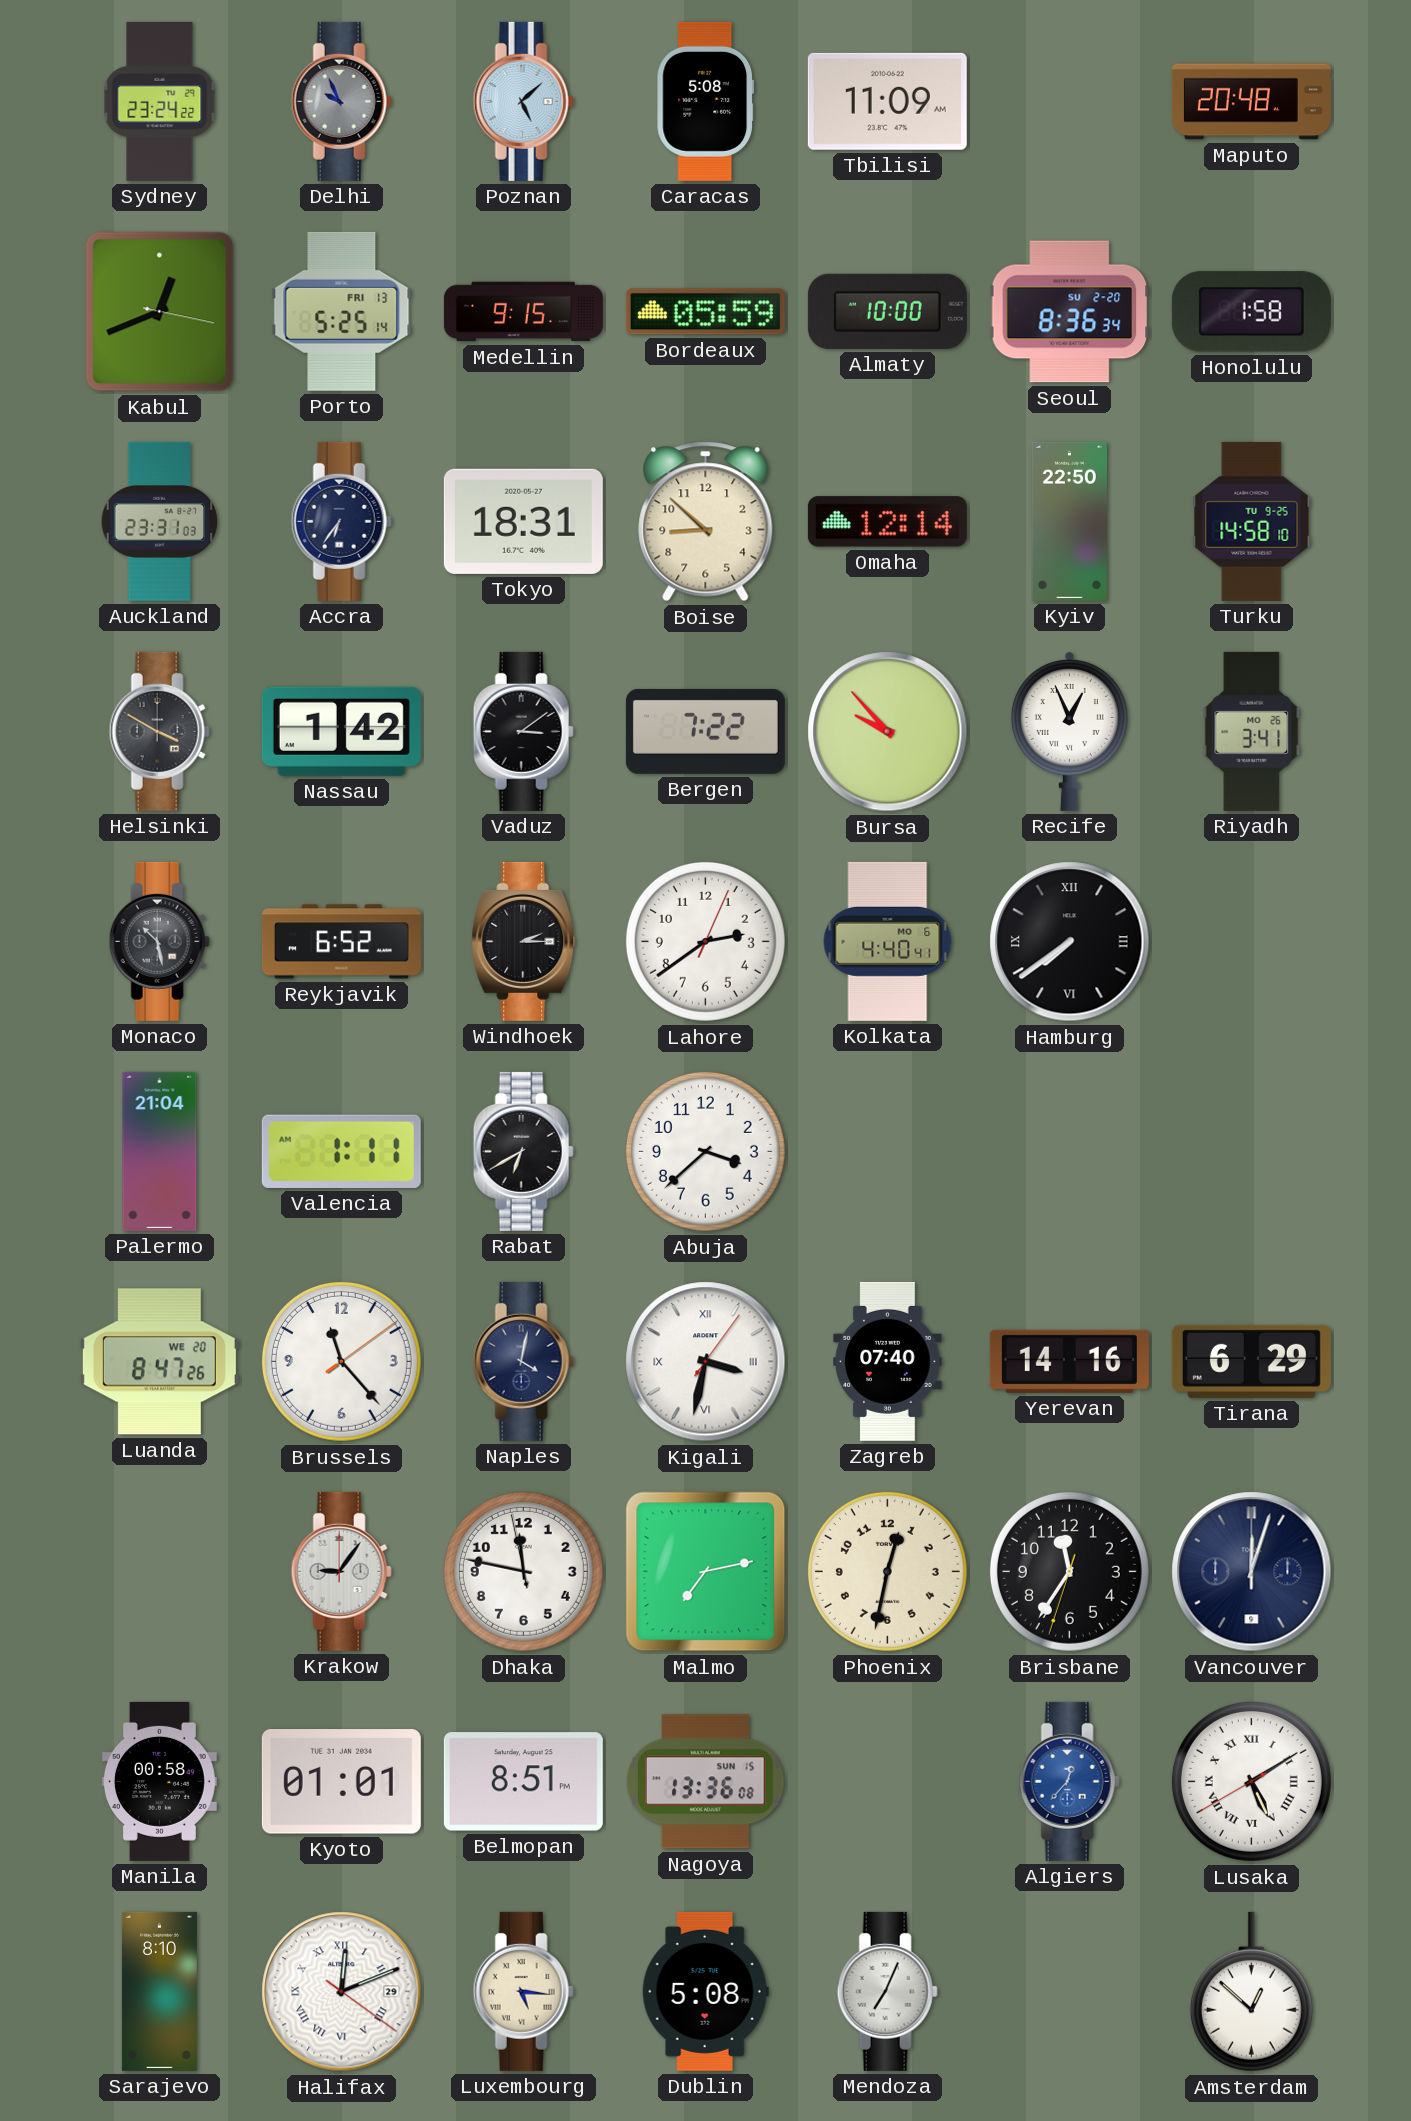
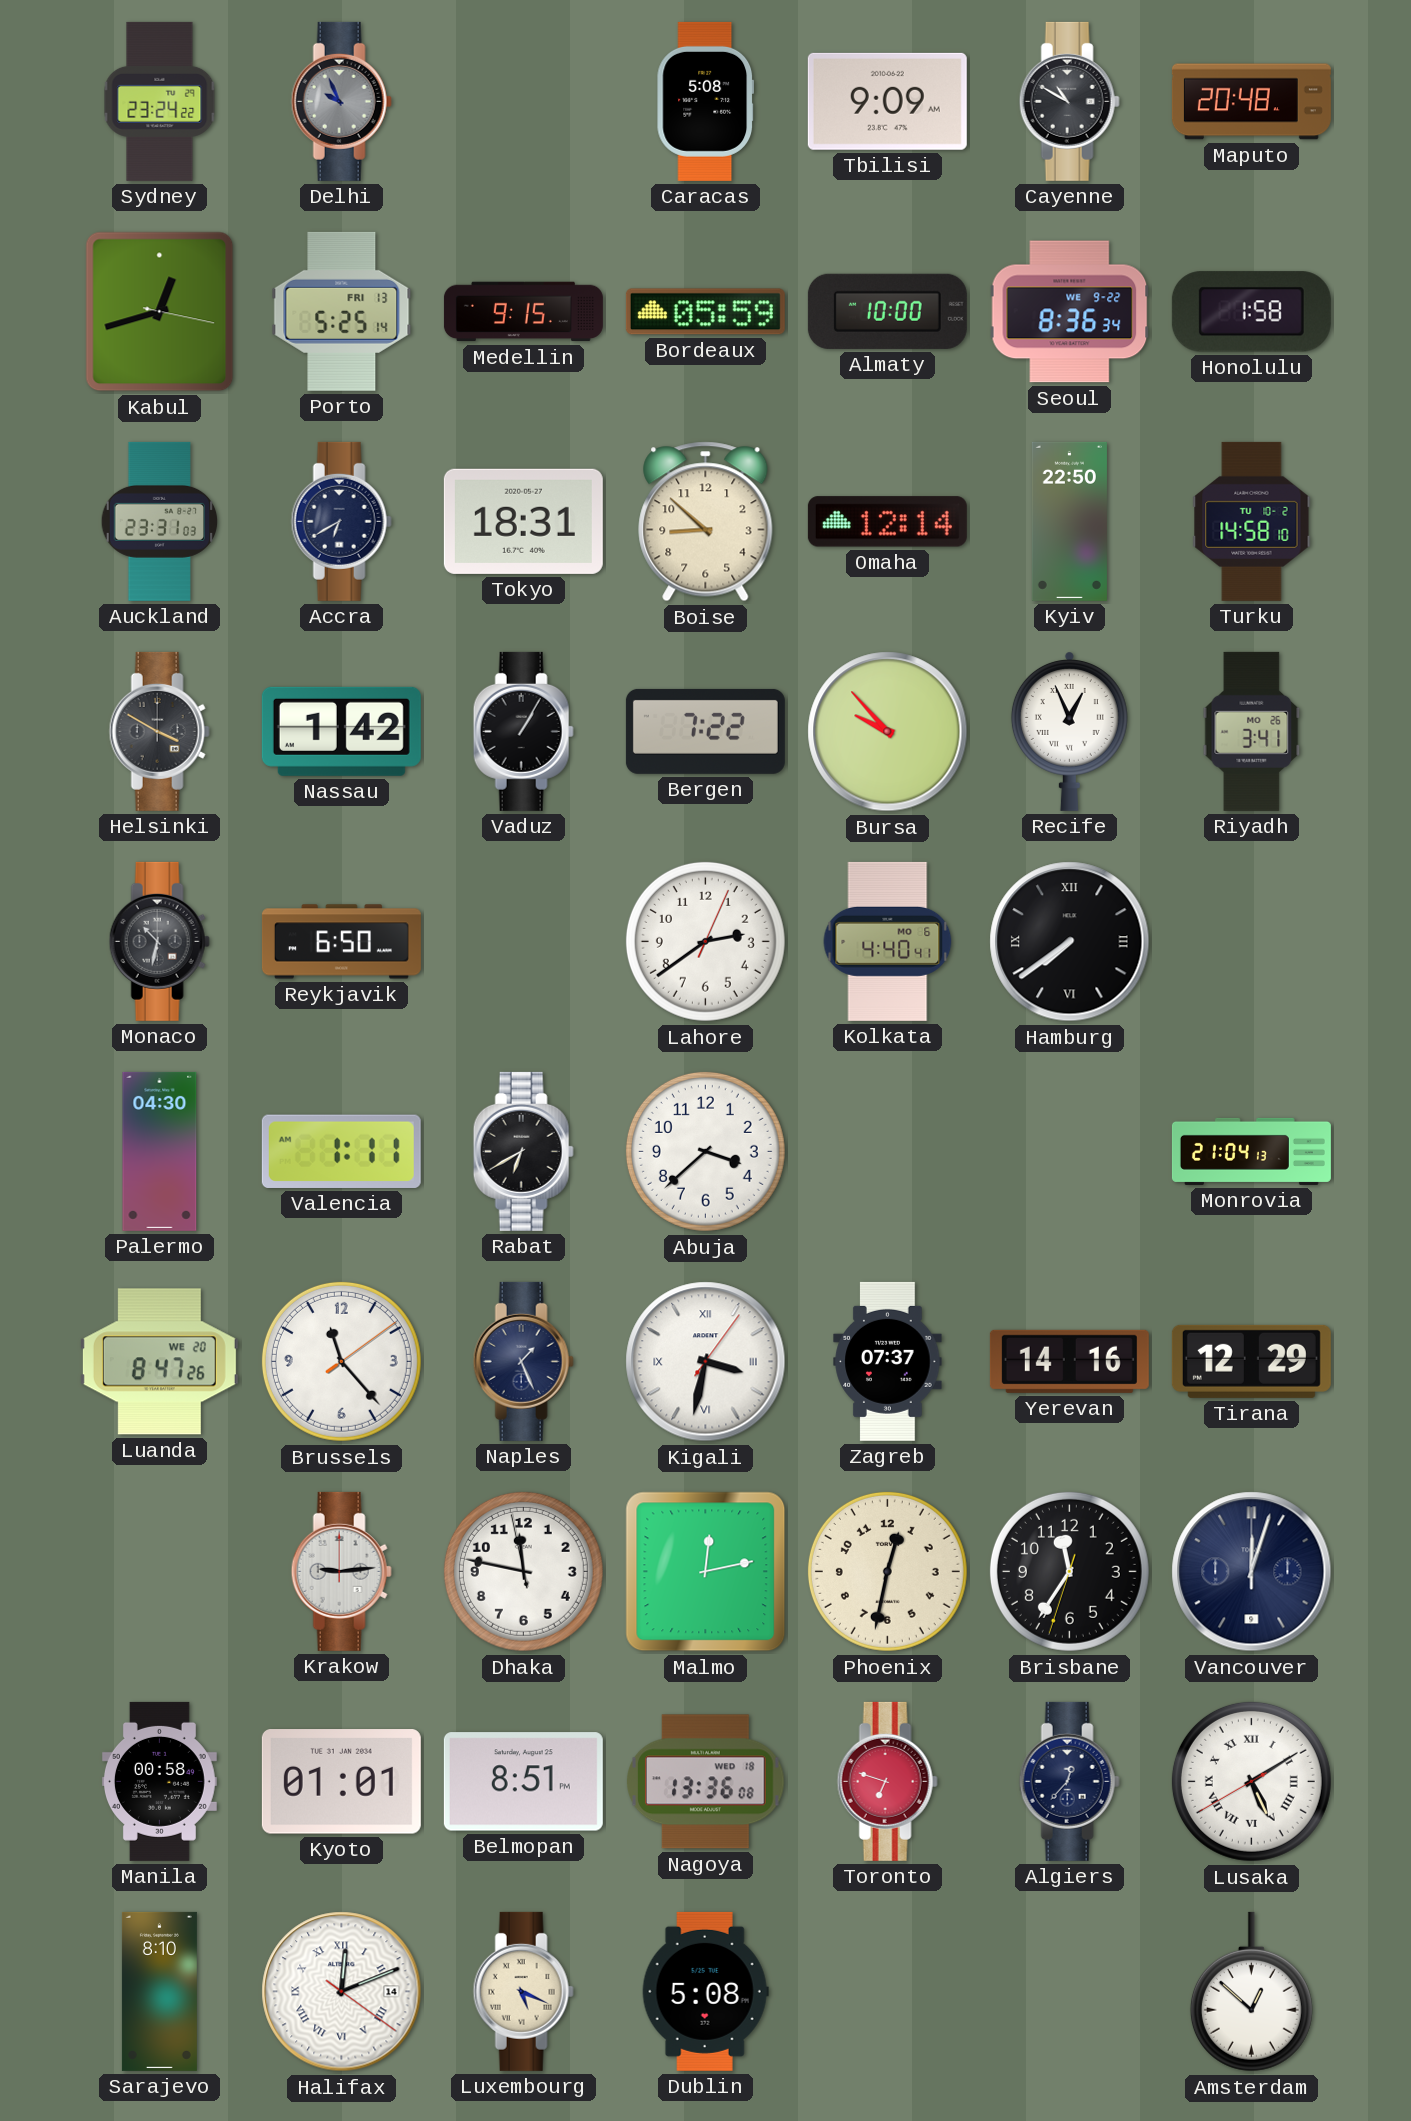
Poznan: 5:08 -> none (523, 101)
Tbilisi: 11:09 -> 9:09 (887, 101)
Cayenne: none -> 10:50 (1069, 101)
Kabul: 12:41 -> 12:42 (160, 312)
Seoul date: SU 2-20 -> WE 9-22 (1070, 312)
Accra: 6:36 -> 6:40 (341, 521)
Turku date: TU 9-25 -> TU 10-2 (1252, 521)
Vaduz: 3:09 -> 1:05 (523, 731)
Monaco: 10:28 -> 10:32 (159, 941)
Reykjavik: 6:52 -> 6:50 (341, 942)
Windhoek: 2:15 -> none (524, 941)
Palermo: 21:04 -> 04:30 (160, 1151)
Monrovia: none -> 21:04 (1251, 1151)
Naples: 4:02 -> 1:26 (523, 1361)
Zagreb: 07:40 -> 07:37 (888, 1361)
Tirana: 6:29 -> 12:29 (1251, 1361)
Krakow: 9:06 -> 9:14 (341, 1571)
Malmo: 7:13 -> 12:13 (706, 1572)
Nagoya date: SUN 15 -> WED 18 (706, 1782)
Toronto: none -> 6:48 (887, 1781)
Algiers dial: blue -> navy (1069, 1781)
Halifax date: 29 -> 14 (342, 1992)
Luxembourg: 5:16 -> 5:19 (523, 1991)
Mendoza: 7:04 -> none (887, 1991)
